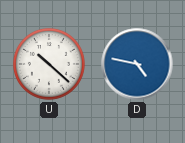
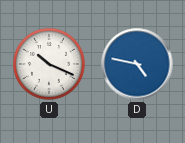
U: 10:22 -> 10:19 (49, 64)
